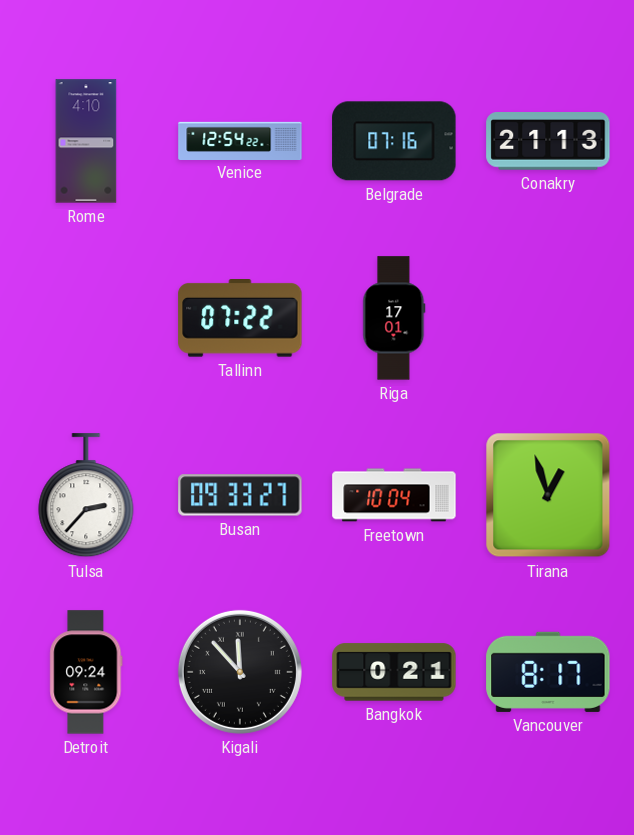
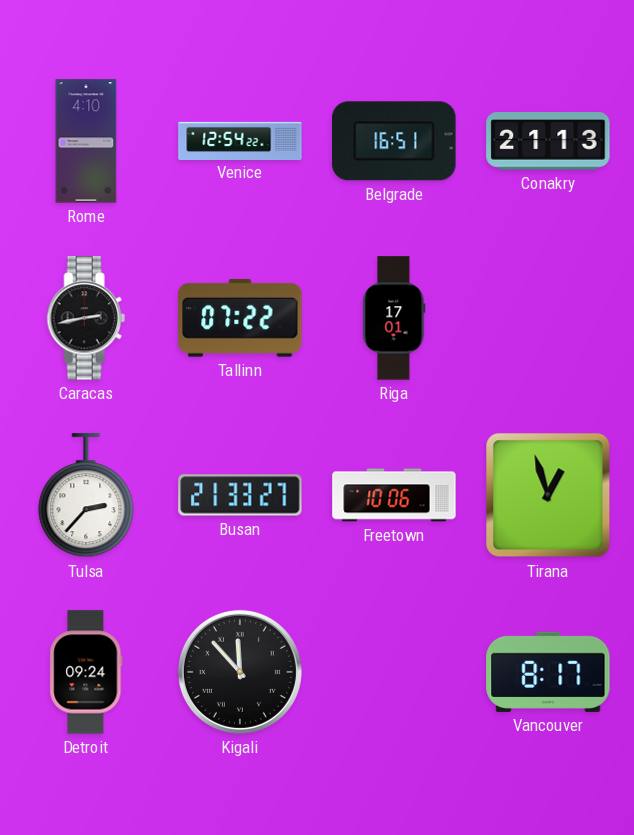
Belgrade: 07:16 -> 16:51 (394, 141)
Caracas: none -> 2:43 (86, 318)
Busan: 09:33 -> 21:33 (240, 495)
Freetown: 10:04 -> 10:06 (394, 495)
Bangkok: 0:21 -> none (394, 672)
